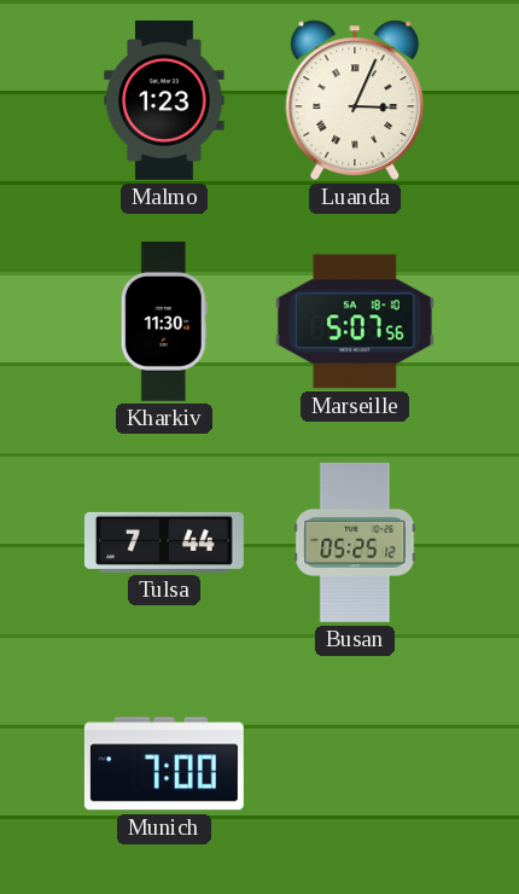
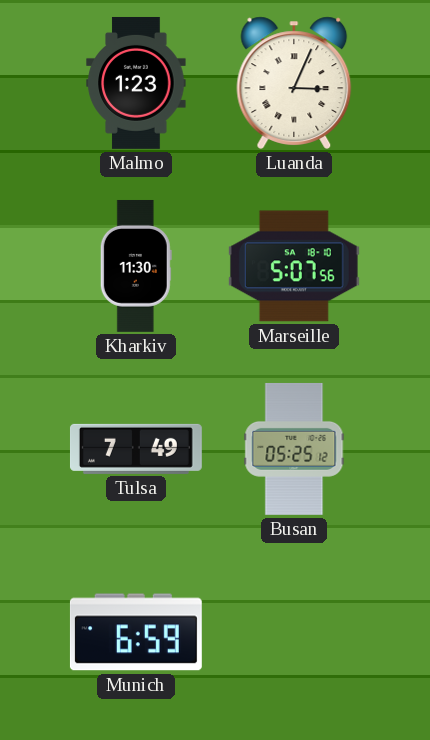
Tulsa: 7:44 -> 7:49 (136, 449)
Munich: 7:00 -> 6:59 (136, 632)
